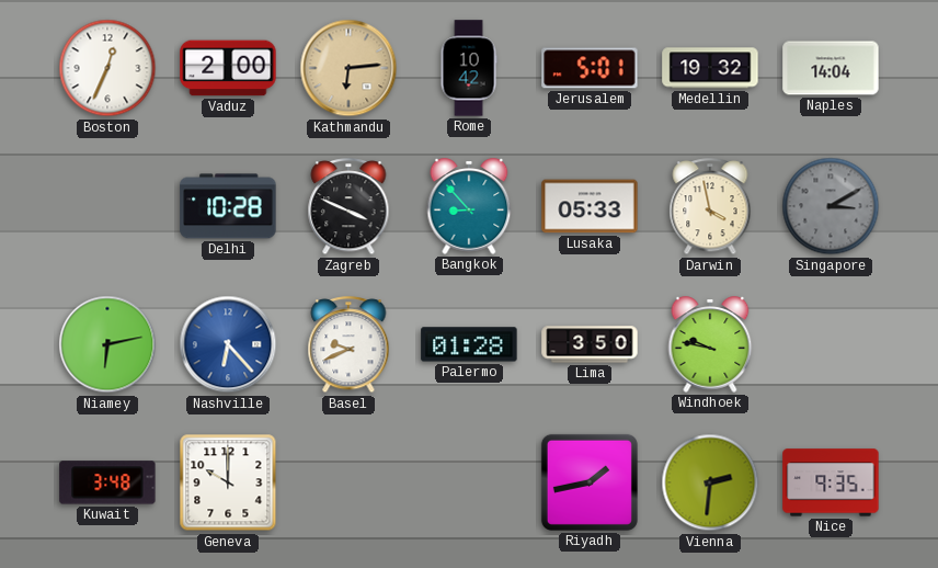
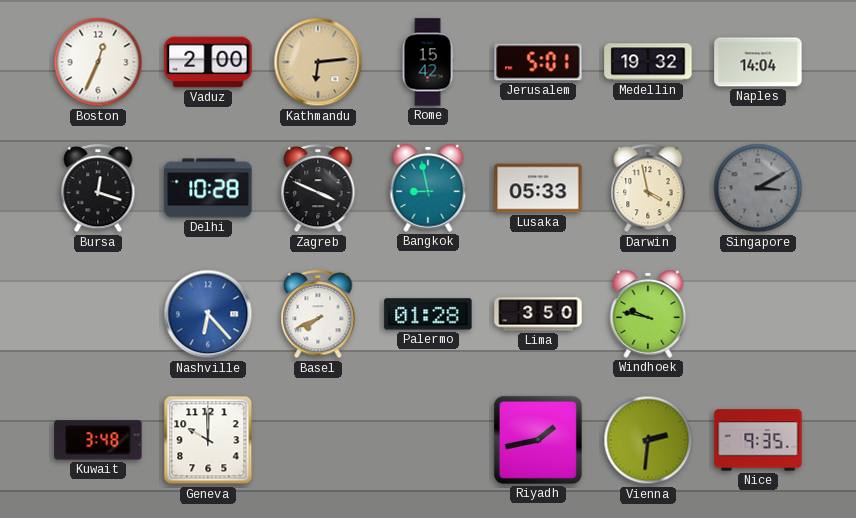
Rome: 10:42 -> 15:42 (428, 62)
Bursa: none -> 12:18 (98, 189)
Bangkok: 8:53 -> 8:58 (428, 188)
Niamey: 6:13 -> none (107, 344)
Basel: 9:41 -> 7:41 (318, 315)
